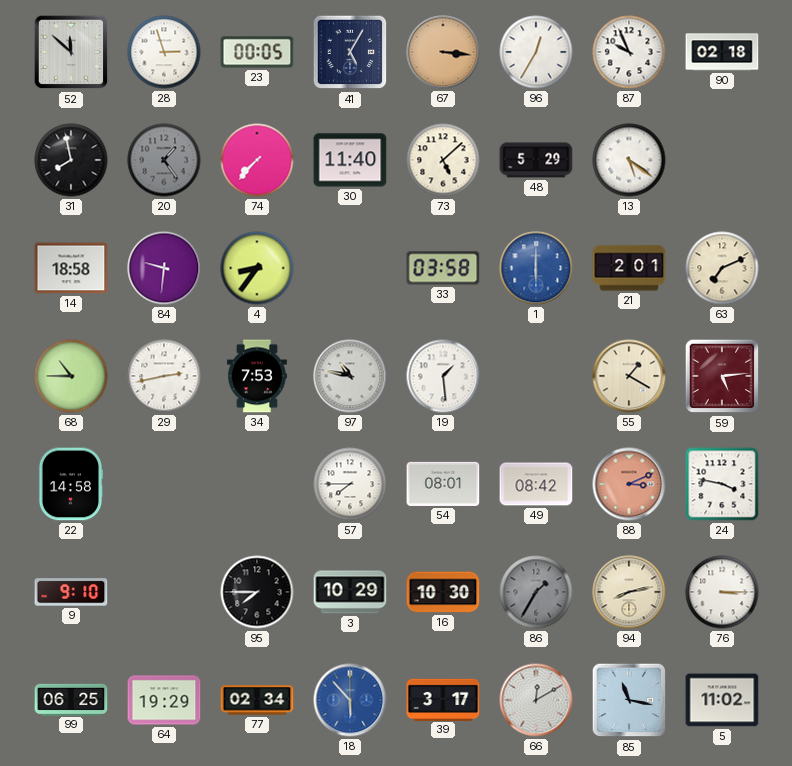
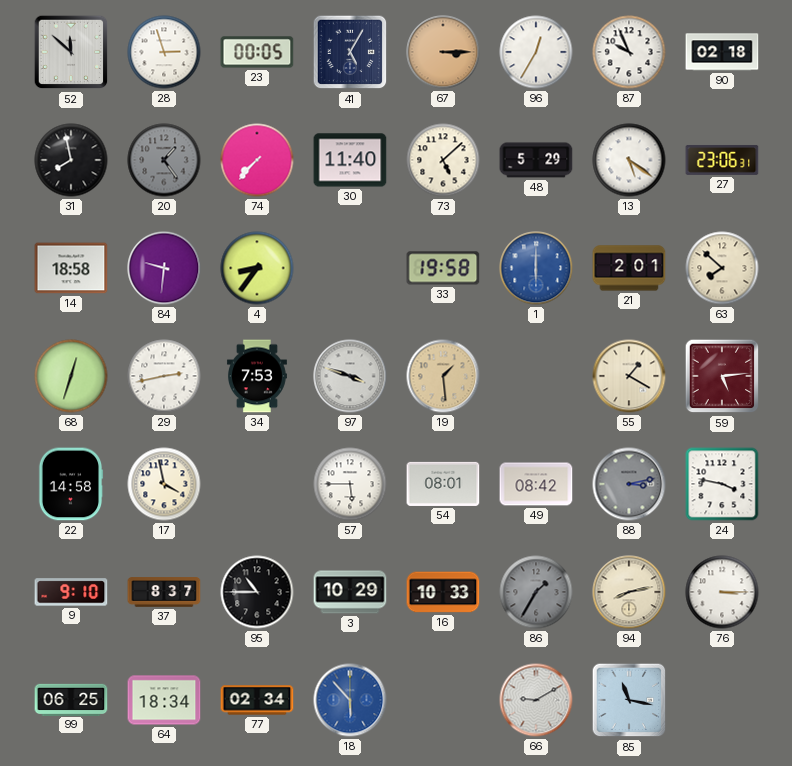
67: 3:16 -> 3:15 (443, 52)
27: none -> 23:06 (722, 160)
33: 03:58 -> 19:58 (443, 268)
63: 7:11 -> 7:52 (722, 268)
68: 10:45 -> 12:33 (71, 376)
97: 10:47 -> 3:48 (350, 376)
19 dial: white -> champagne (443, 376)
17: none -> 3:58 (164, 484)
57: 7:45 -> 5:45 (350, 484)
88: 3:11 -> 3:13 (629, 484)
88 dial: salmon -> grey (629, 484)
37: none -> 8:37 (164, 592)
95: 7:45 -> 10:45 (257, 592)
16: 10:30 -> 10:33 (443, 592)
64: 19:29 -> 18:34 (164, 700)
39: 3:17 -> none (443, 699)
66: 12:10 -> 9:10 (536, 700)
5: 11:02 -> none (722, 700)
